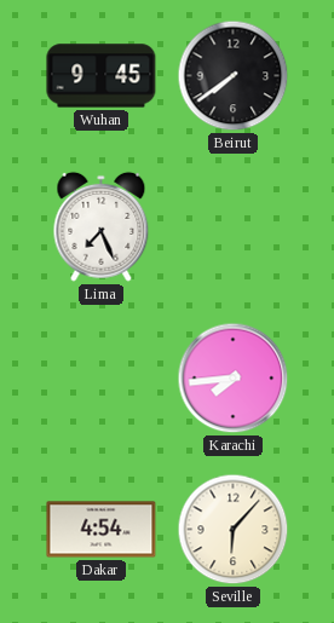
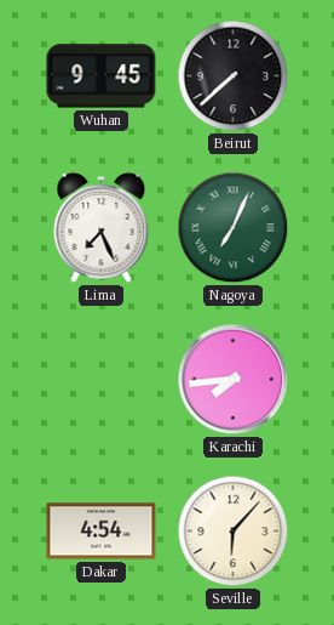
Beirut: 7:39 -> 7:38 (234, 76)
Nagoya: none -> 7:04 (234, 228)
